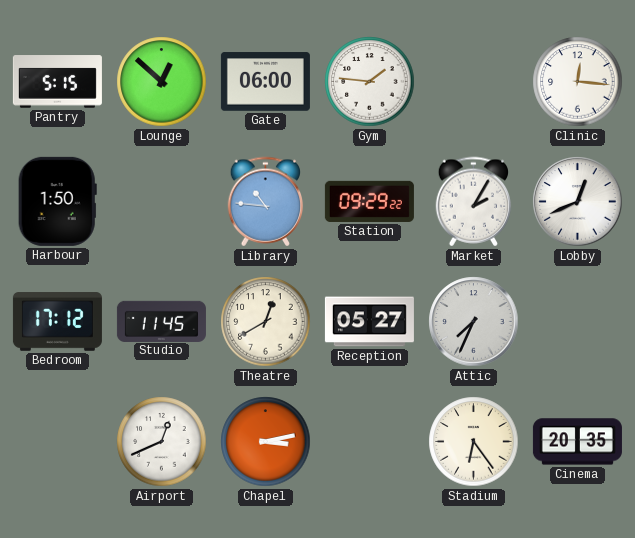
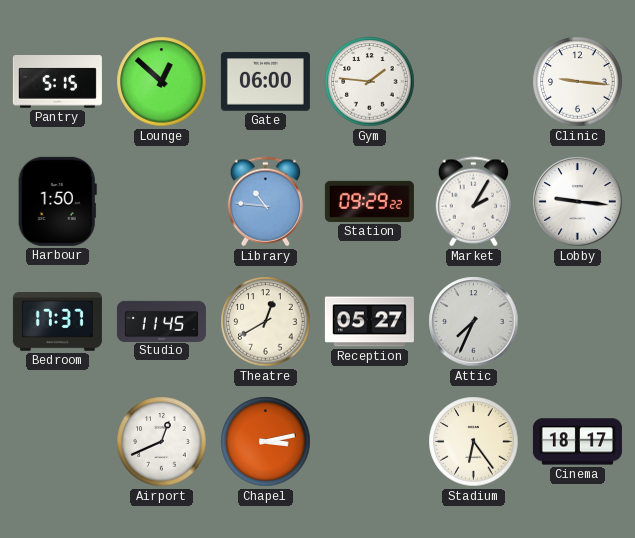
Clinic: 12:16 -> 9:16 (578, 82)
Lobby: 12:41 -> 9:16 (578, 202)
Bedroom: 17:12 -> 17:37 (57, 322)
Cinema: 20:35 -> 18:17 (577, 442)
